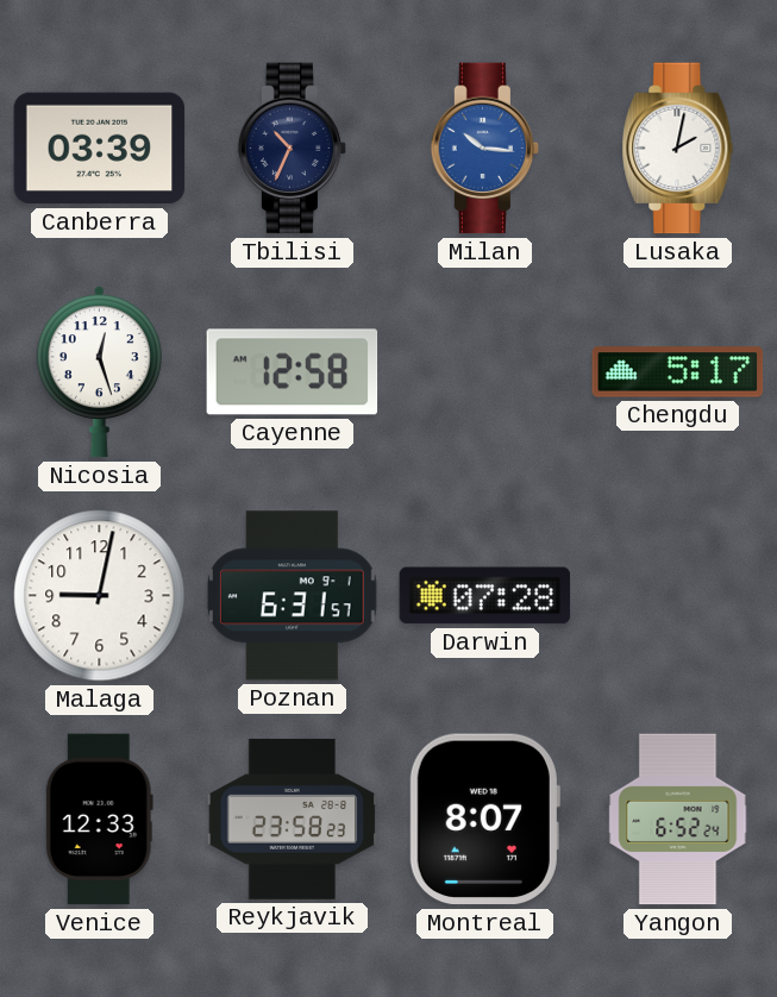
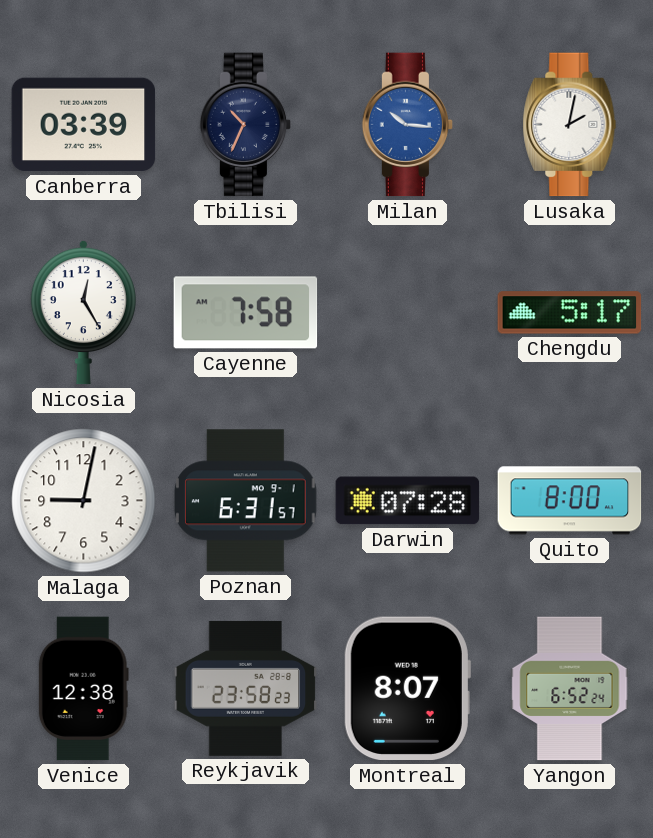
Nicosia: 12:27 -> 12:25 (83, 312)
Cayenne: 12:58 -> 7:58 (246, 313)
Quito: none -> 8:00 (570, 501)
Venice: 12:33 -> 12:38 (83, 689)
